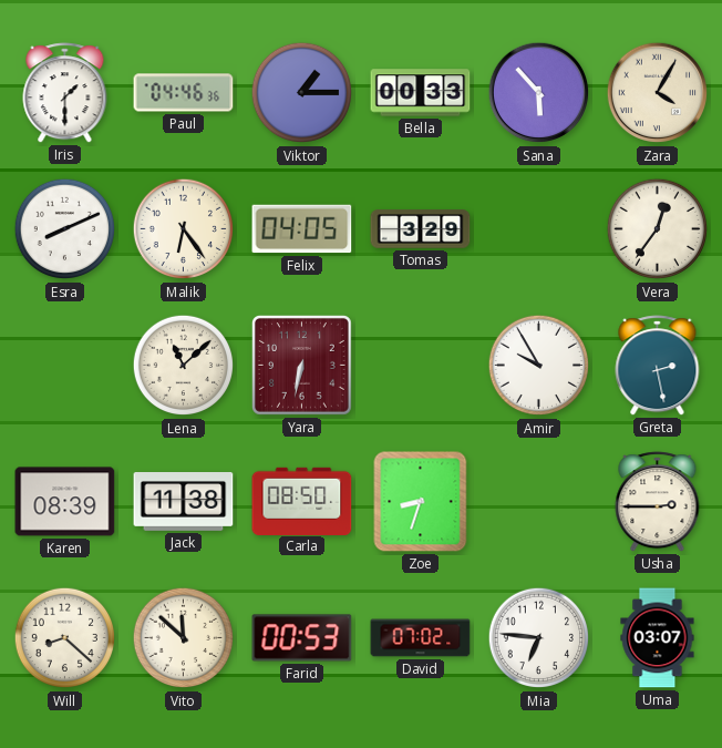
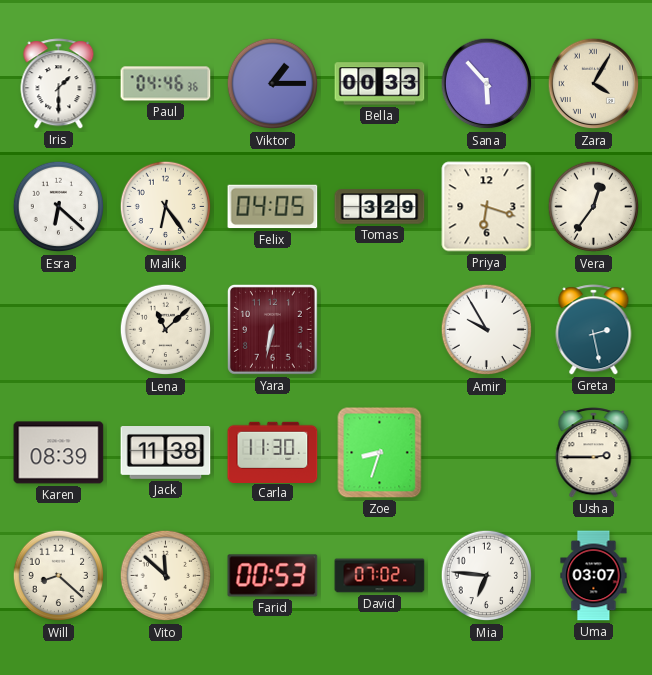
Esra: 8:11 -> 6:22 (59, 207)
Priya: none -> 6:18 (487, 207)
Carla: 08:50 -> 11:30 (273, 452)
